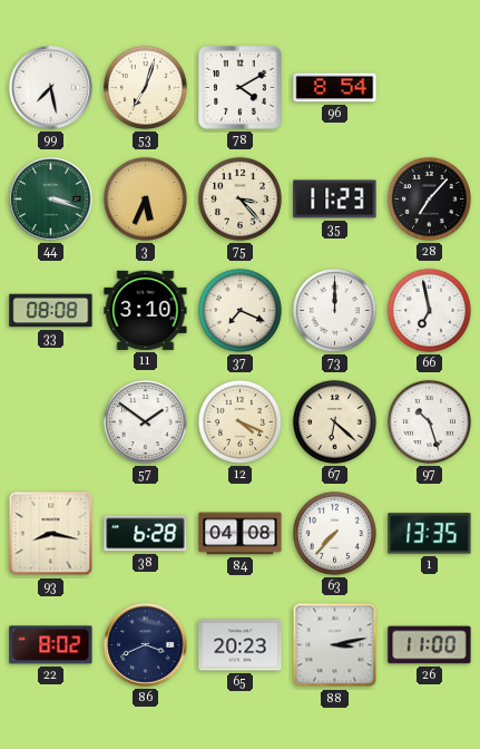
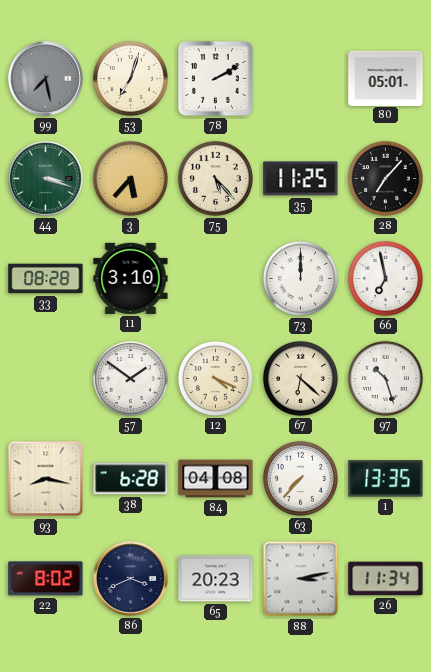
99 dial: white -> grey (46, 79)
78: 4:10 -> 2:10 (216, 79)
96: 8:54 -> none (335, 88)
80: none -> 05:01 (386, 78)
3: 5:34 -> 5:37 (130, 178)
75: 3:23 -> 5:23 (215, 178)
35: 11:23 -> 11:25 (301, 179)
33: 08:08 -> 08:28 (46, 279)
37: 7:19 -> none (239, 310)
26: 11:00 -> 11:34 (386, 579)
